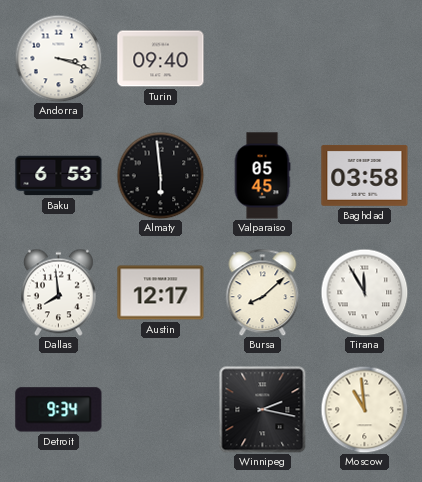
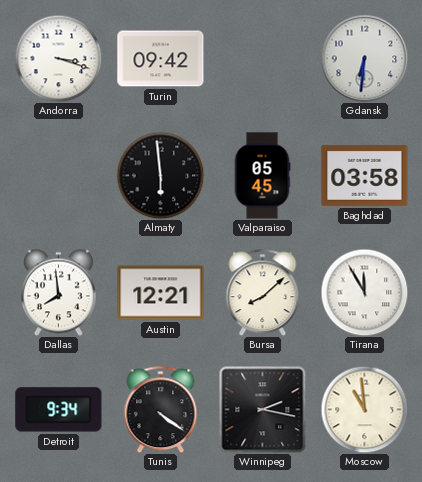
Turin: 09:40 -> 09:42 (161, 59)
Gdansk: none -> 6:31 (364, 58)
Baku: 6:53 -> none (59, 176)
Austin: 12:17 -> 12:21 (161, 293)
Tunis: none -> 4:21 (161, 409)
